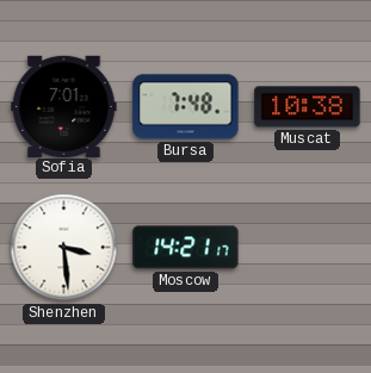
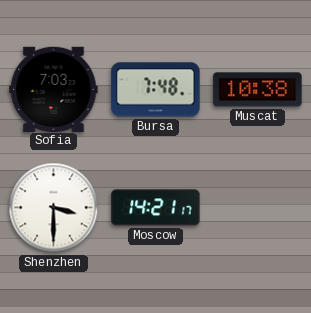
Sofia: 7:01 -> 7:03 (54, 89)
Shenzhen: 3:29 -> 3:30 (54, 208)
